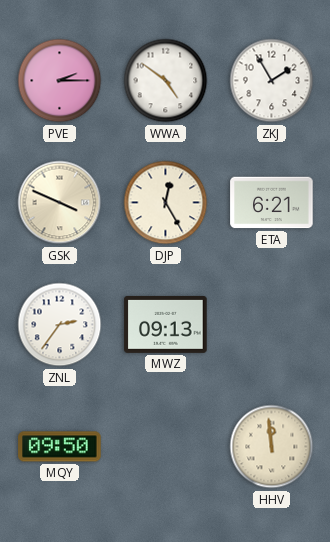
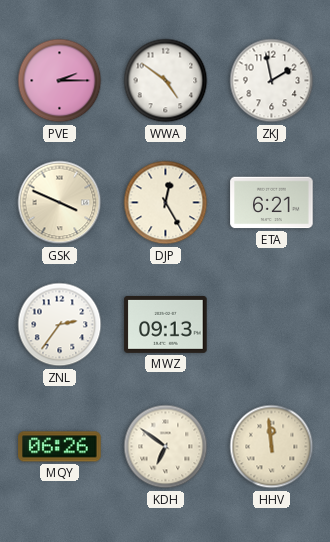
ZKJ: 1:55 -> 1:58 (272, 81)
MQY: 09:50 -> 06:26 (60, 447)
KDH: none -> 6:51 (166, 447)
